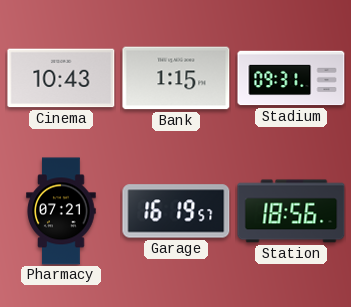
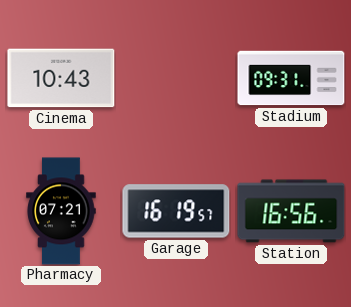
Bank: 1:15 -> none (176, 78)
Station: 18:56 -> 16:56 (291, 211)
